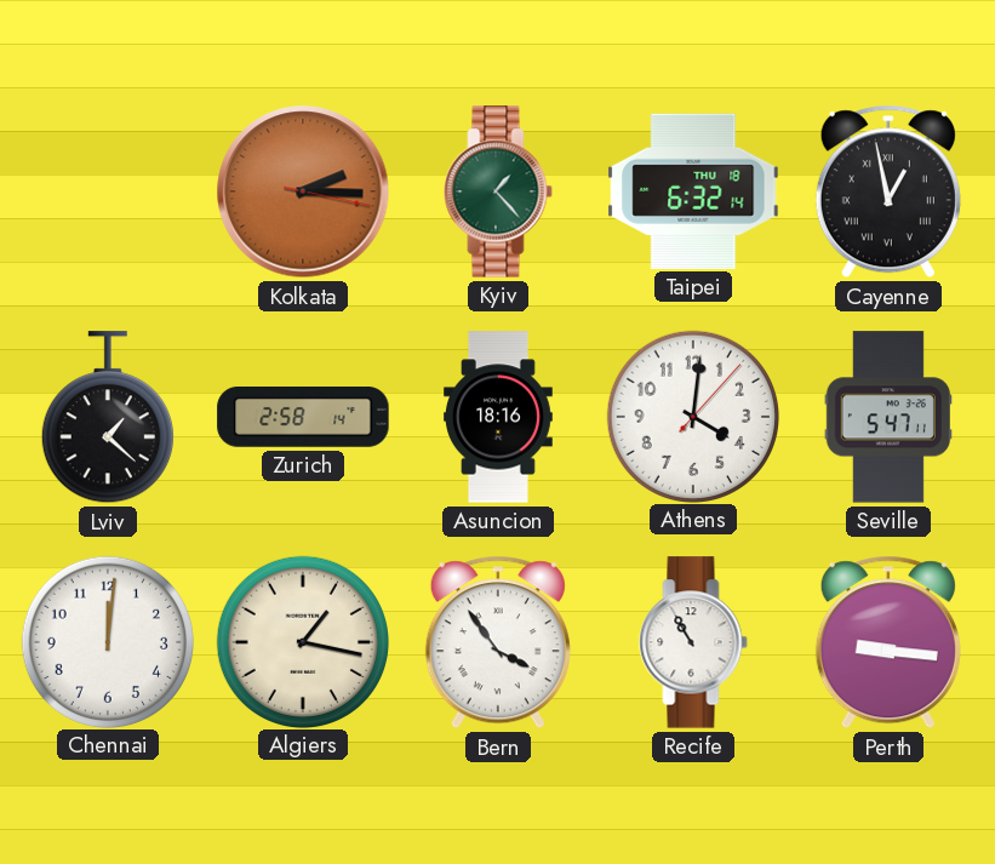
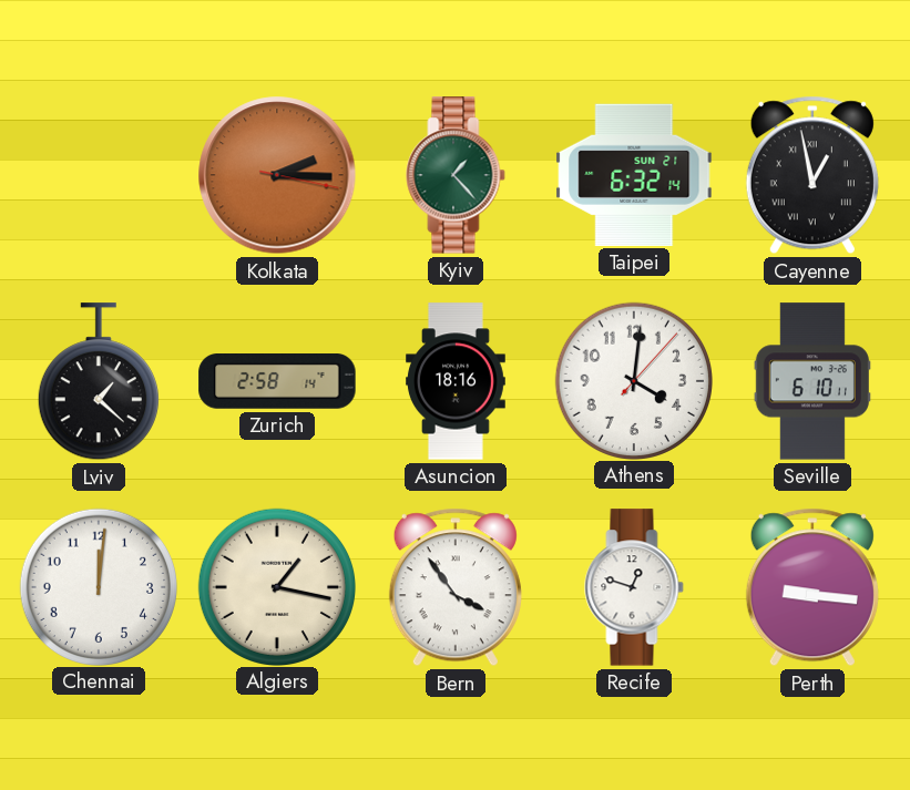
Taipei date: THU 18 -> SUN 21 (634, 175)
Seville: 5:47 -> 6:10 (812, 381)
Recife: 10:55 -> 12:48 (634, 587)
